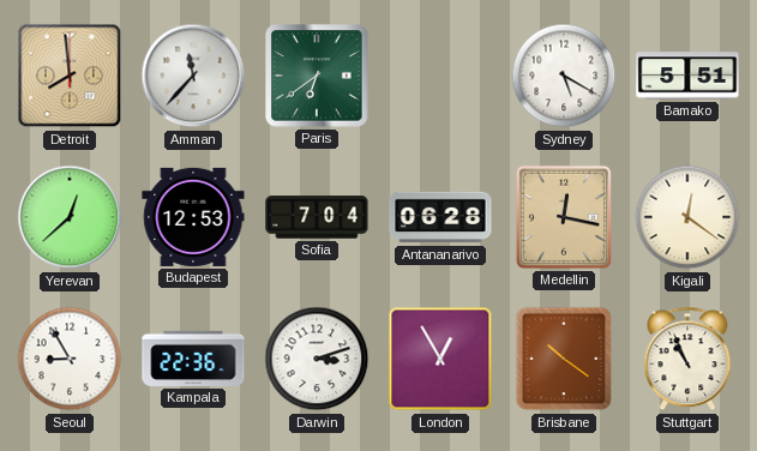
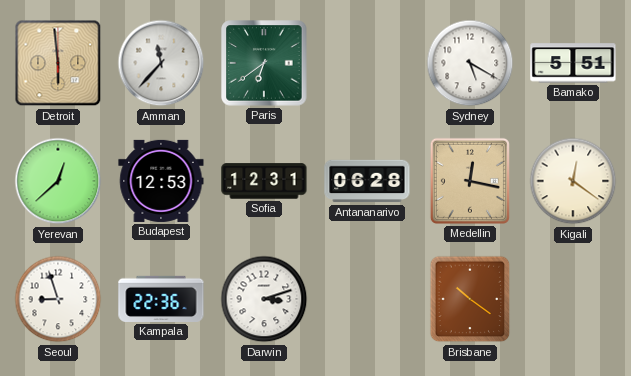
Detroit: 7:59 -> 5:59 (58, 63)
Sofia: 7:04 -> 12:31 (264, 181)
Seoul: 8:55 -> 8:57 (58, 299)
London: 12:55 -> none (440, 359)
Stuttgart: 10:56 -> none (687, 359)
